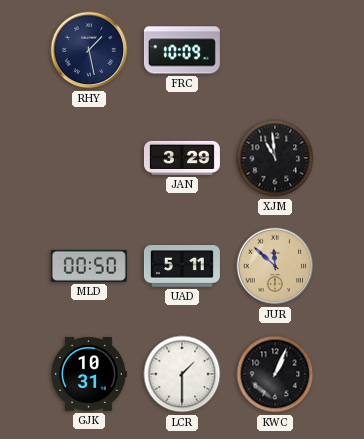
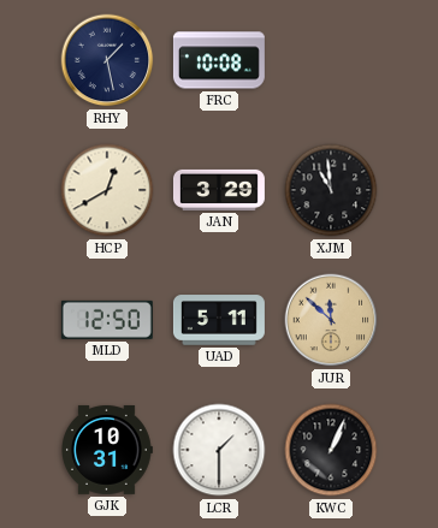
FRC: 10:09 -> 10:08 (219, 60)
HCP: none -> 12:40 (107, 190)
MLD: 00:50 -> 12:50 (107, 320)
